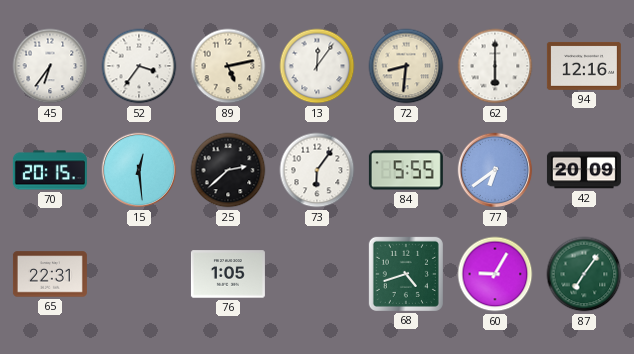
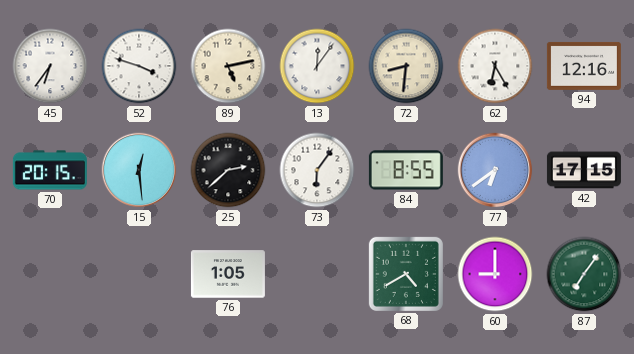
52: 3:36 -> 3:48 (139, 66)
62: 6:00 -> 6:25 (495, 66)
84: 5:55 -> 8:55 (406, 170)
42: 20:09 -> 17:15 (584, 170)
65: 22:31 -> none (50, 274)
68: 4:42 -> 4:40 (406, 274)
60: 9:05 -> 9:00 (495, 274)
